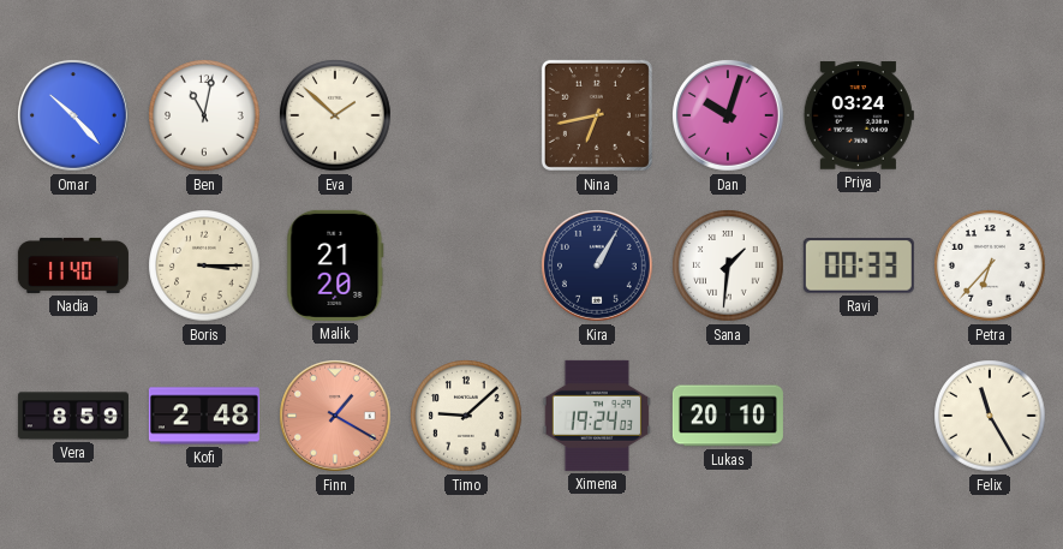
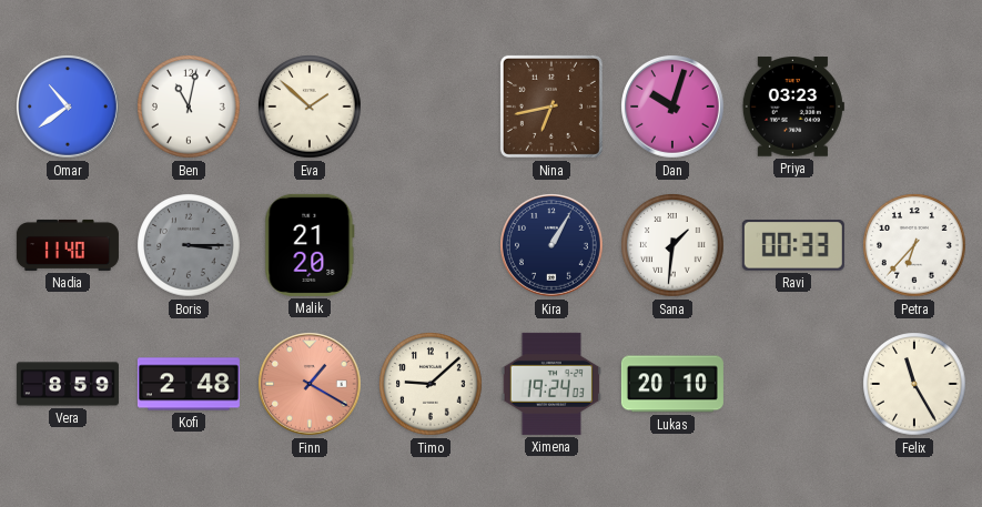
Omar: 10:23 -> 10:39 (69, 108)
Priya: 03:24 -> 03:23 (793, 107)
Boris dial: cream -> grey (189, 245)
